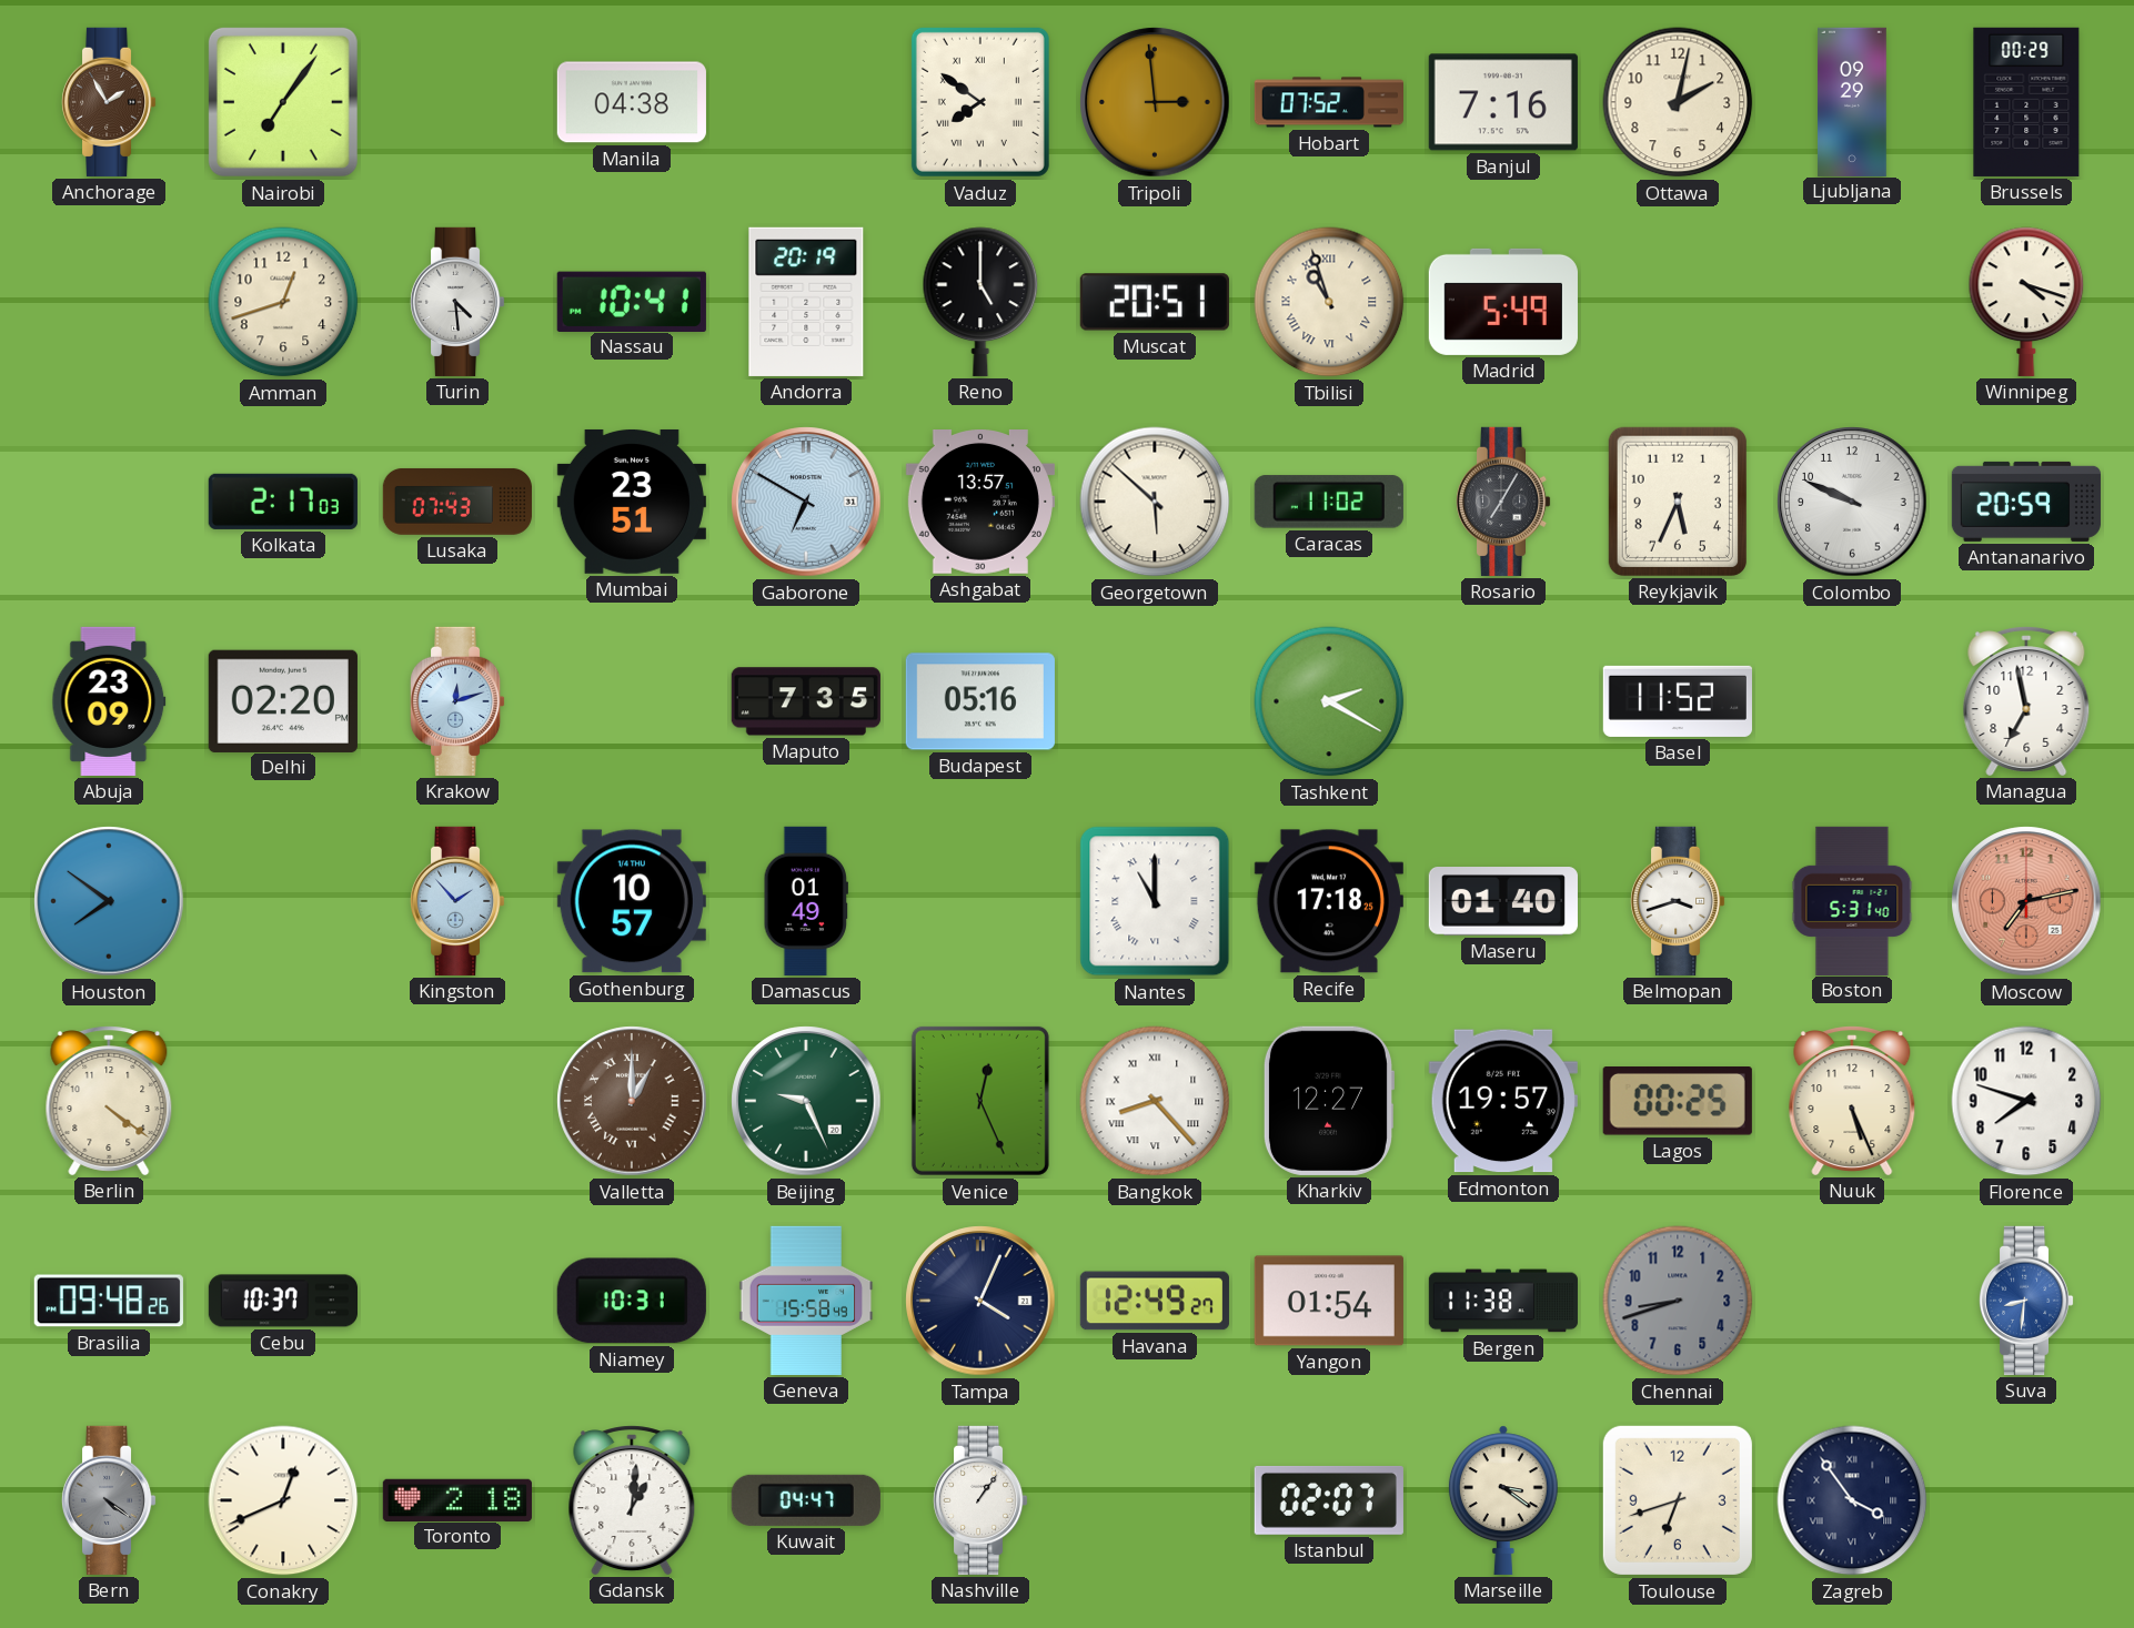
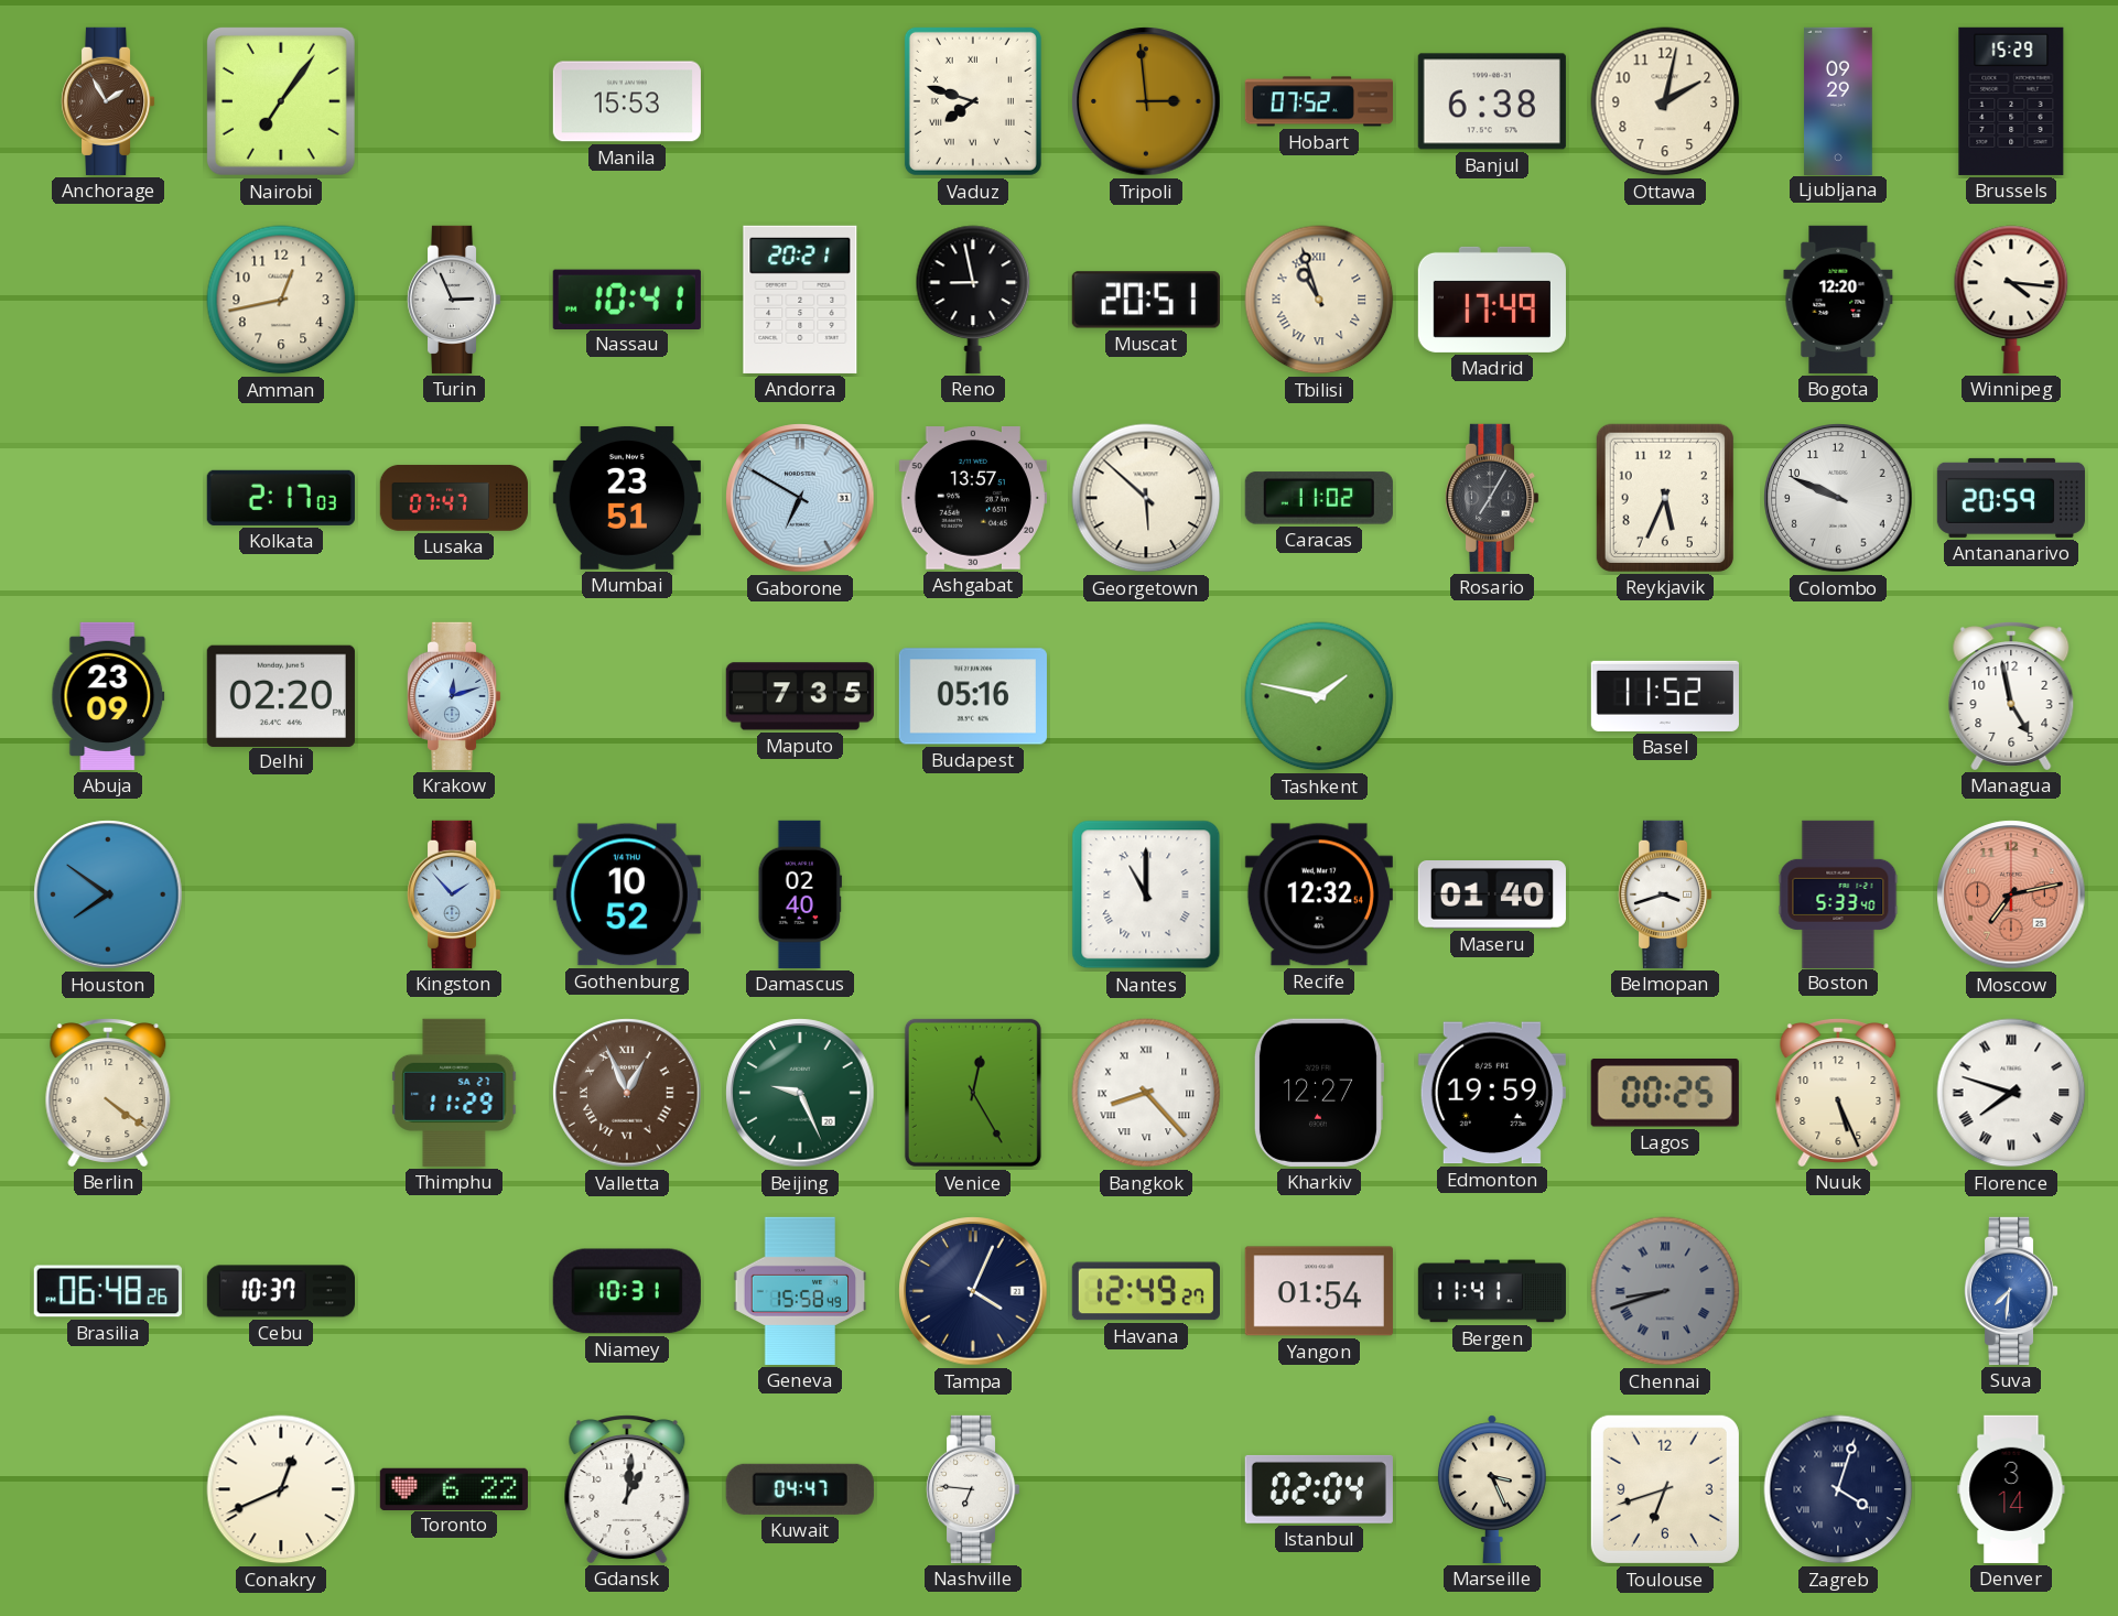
Manila: 04:38 -> 15:53 (627, 101)
Vaduz: 7:51 -> 7:48 (973, 101)
Banjul: 7:16 -> 6:38 (1492, 101)
Brussels: 00:29 -> 15:29 (2011, 101)
Amman: 12:42 -> 12:43 (281, 300)
Turin: 4:29 -> 2:56 (454, 300)
Andorra: 20:19 -> 20:21 (800, 300)
Reno: 5:00 -> 8:58 (973, 300)
Madrid: 5:49 -> 17:49 (1492, 300)
Bogota: none -> 12:20 (1838, 300)
Winnipeg: 4:18 -> 4:16 (2011, 300)
Lusaka: 07:43 -> 07:47 (454, 498)
Tashkent: 2:20 -> 1:47 (1319, 696)
Managua: 6:58 -> 4:58 (2011, 696)
Gothenburg: 10:57 -> 10:52 (627, 894)
Damascus: 01:49 -> 02:40 (799, 894)
Recife: 17:18 -> 12:32 (1319, 894)
Boston: 5:31 -> 5:33 (1838, 893)
Thimphu: none -> 11:29 (454, 1093)
Valletta: 1:00 -> 12:56 (627, 1093)
Venice: 12:26 -> 12:25 (973, 1093)
Edmonton: 19:57 -> 19:59 (1492, 1093)
Florence numerals: Arabic -> Roman (2011, 1093)
Brasilia: 09:48 -> 06:48 (108, 1291)
Bergen: 11:38 -> 11:41 (1492, 1291)
Chennai numerals: Arabic -> Roman (1665, 1291)
Suva: 8:31 -> 7:31 (2011, 1291)
Bern: 4:21 -> none (109, 1500)
Toronto: 2:18 -> 6:22 (454, 1488)
Nashville: 1:06 -> 6:46 (973, 1489)
Istanbul: 02:07 -> 02:04 (1319, 1489)
Marseille: 3:21 -> 3:26 (1492, 1489)
Zagreb: 3:54 -> 4:03 (1838, 1489)
Denver: none -> 3:14 (2011, 1489)
